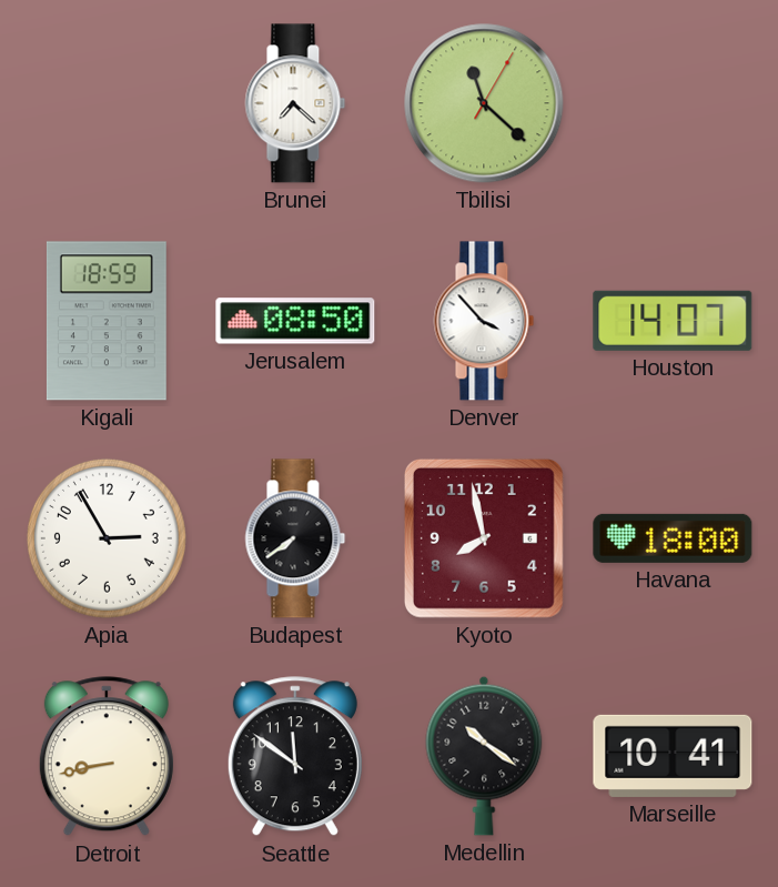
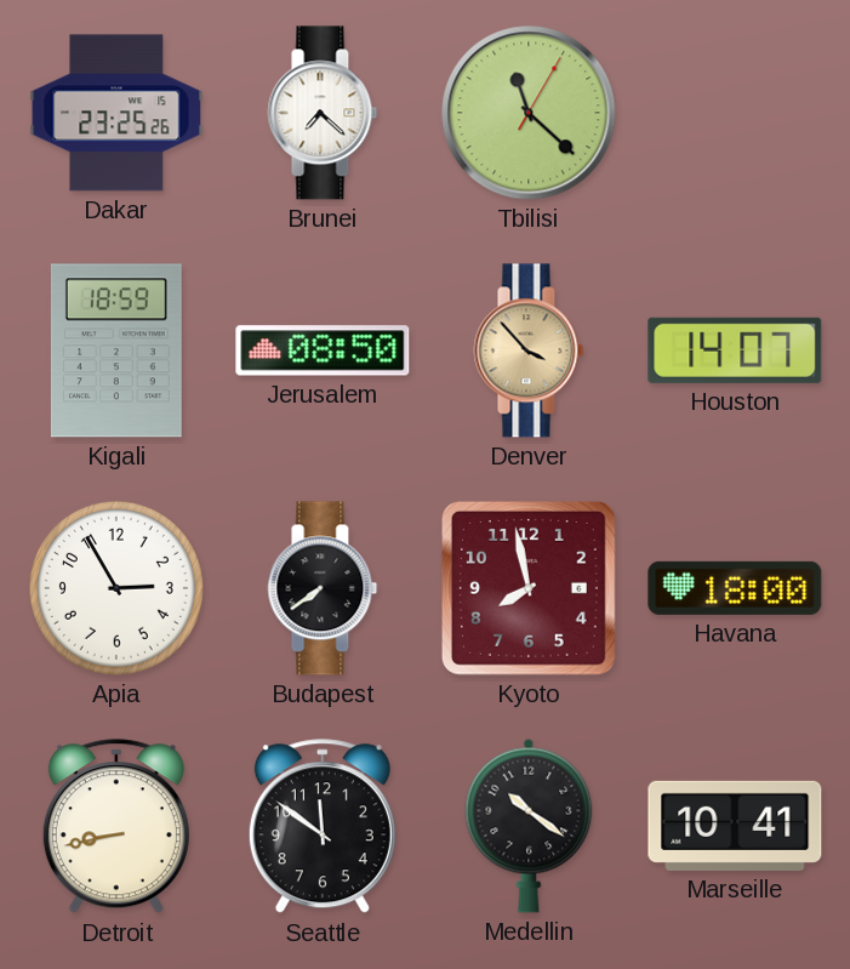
Dakar: none -> 23:25 (116, 113)
Denver dial: white -> champagne (529, 350)
